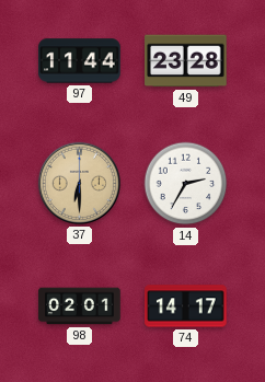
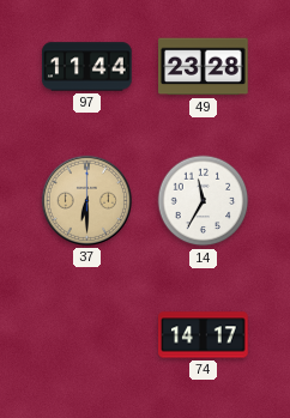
14: 2:35 -> 11:35 (204, 201)
98: 02:01 -> none (80, 306)
